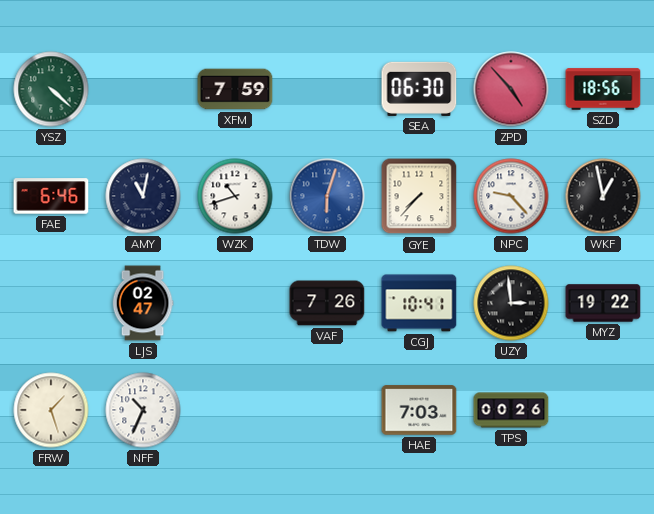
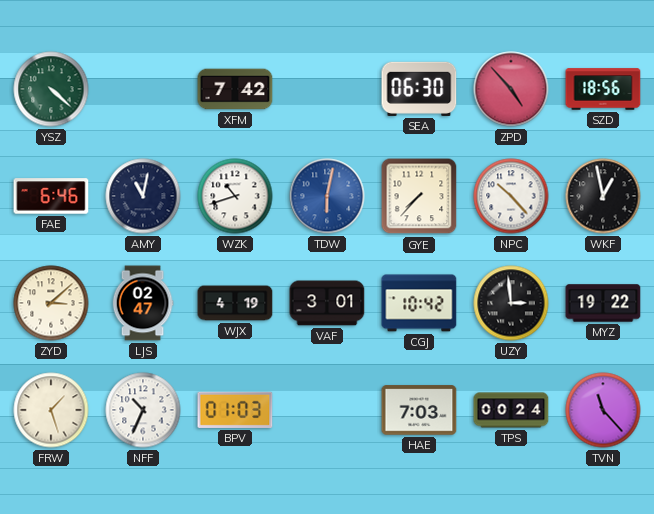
XFM: 7:59 -> 7:42 (235, 89)
TDW: 6:03 -> 6:02 (327, 196)
NPC: 9:23 -> 10:23 (511, 196)
ZYD: none -> 3:08 (51, 303)
WJX: none -> 4:19 (235, 303)
VAF: 7:26 -> 3:01 (327, 303)
CGJ: 10:41 -> 10:42 (419, 303)
BPV: none -> 01:03 (235, 410)
TPS: 00:26 -> 00:24 (511, 410)
TVN: none -> 11:23 (603, 410)
